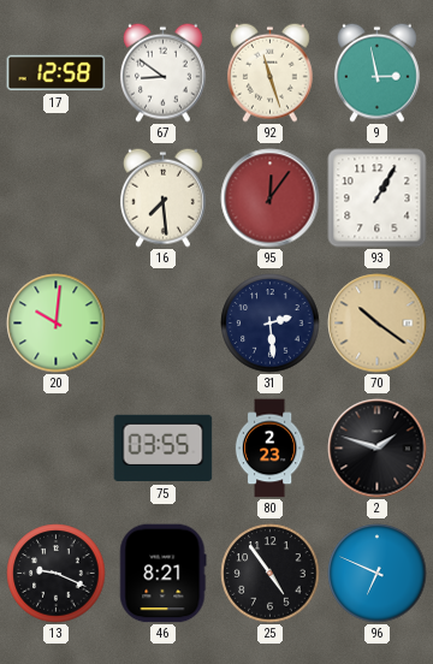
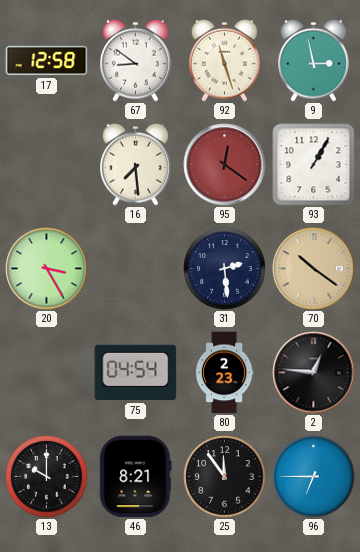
95: 12:06 -> 12:21 (225, 165)
20: 10:01 -> 3:25 (47, 269)
75: 03:55 -> 04:54 (136, 373)
2: 1:48 -> 12:46 (314, 373)
13: 9:19 -> 10:00 (47, 477)
25: 4:54 -> 11:54 (225, 477)
96: 6:49 -> 6:45 (314, 477)
